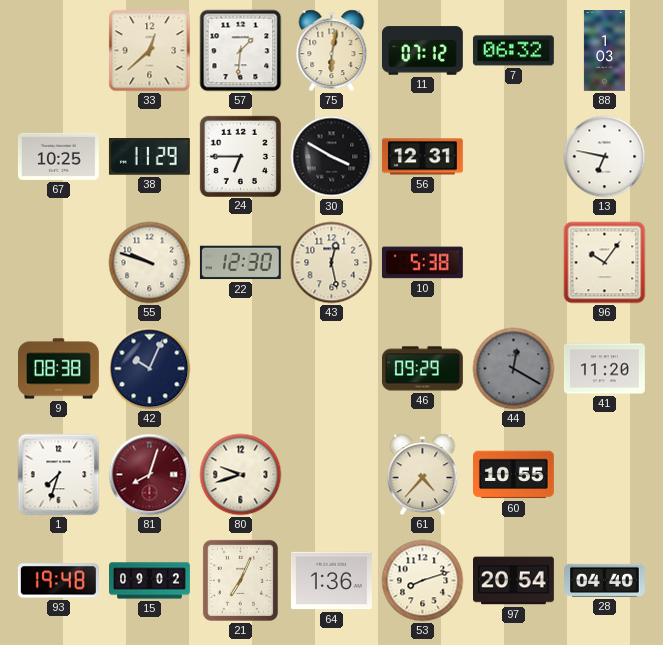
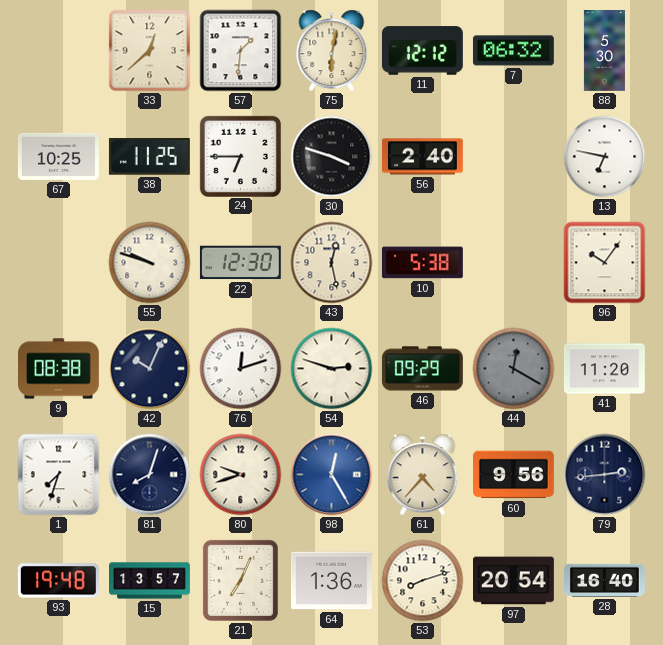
11: 07:12 -> 12:12 (422, 51)
88: 1:03 -> 5:30 (604, 51)
38: 11:29 -> 11:25 (149, 157)
30: 3:50 -> 3:48 (332, 157)
56: 12:31 -> 2:40 (422, 157)
76: none -> 12:12 (241, 369)
54: none -> 2:48 (332, 369)
81 dial: burgundy -> navy (150, 475)
98: none -> 12:25 (332, 475)
60: 10:55 -> 9:56 (514, 475)
79: none -> 2:44 (605, 475)
15: 09:02 -> 13:57 (150, 581)
28: 04:40 -> 16:40 (605, 580)
